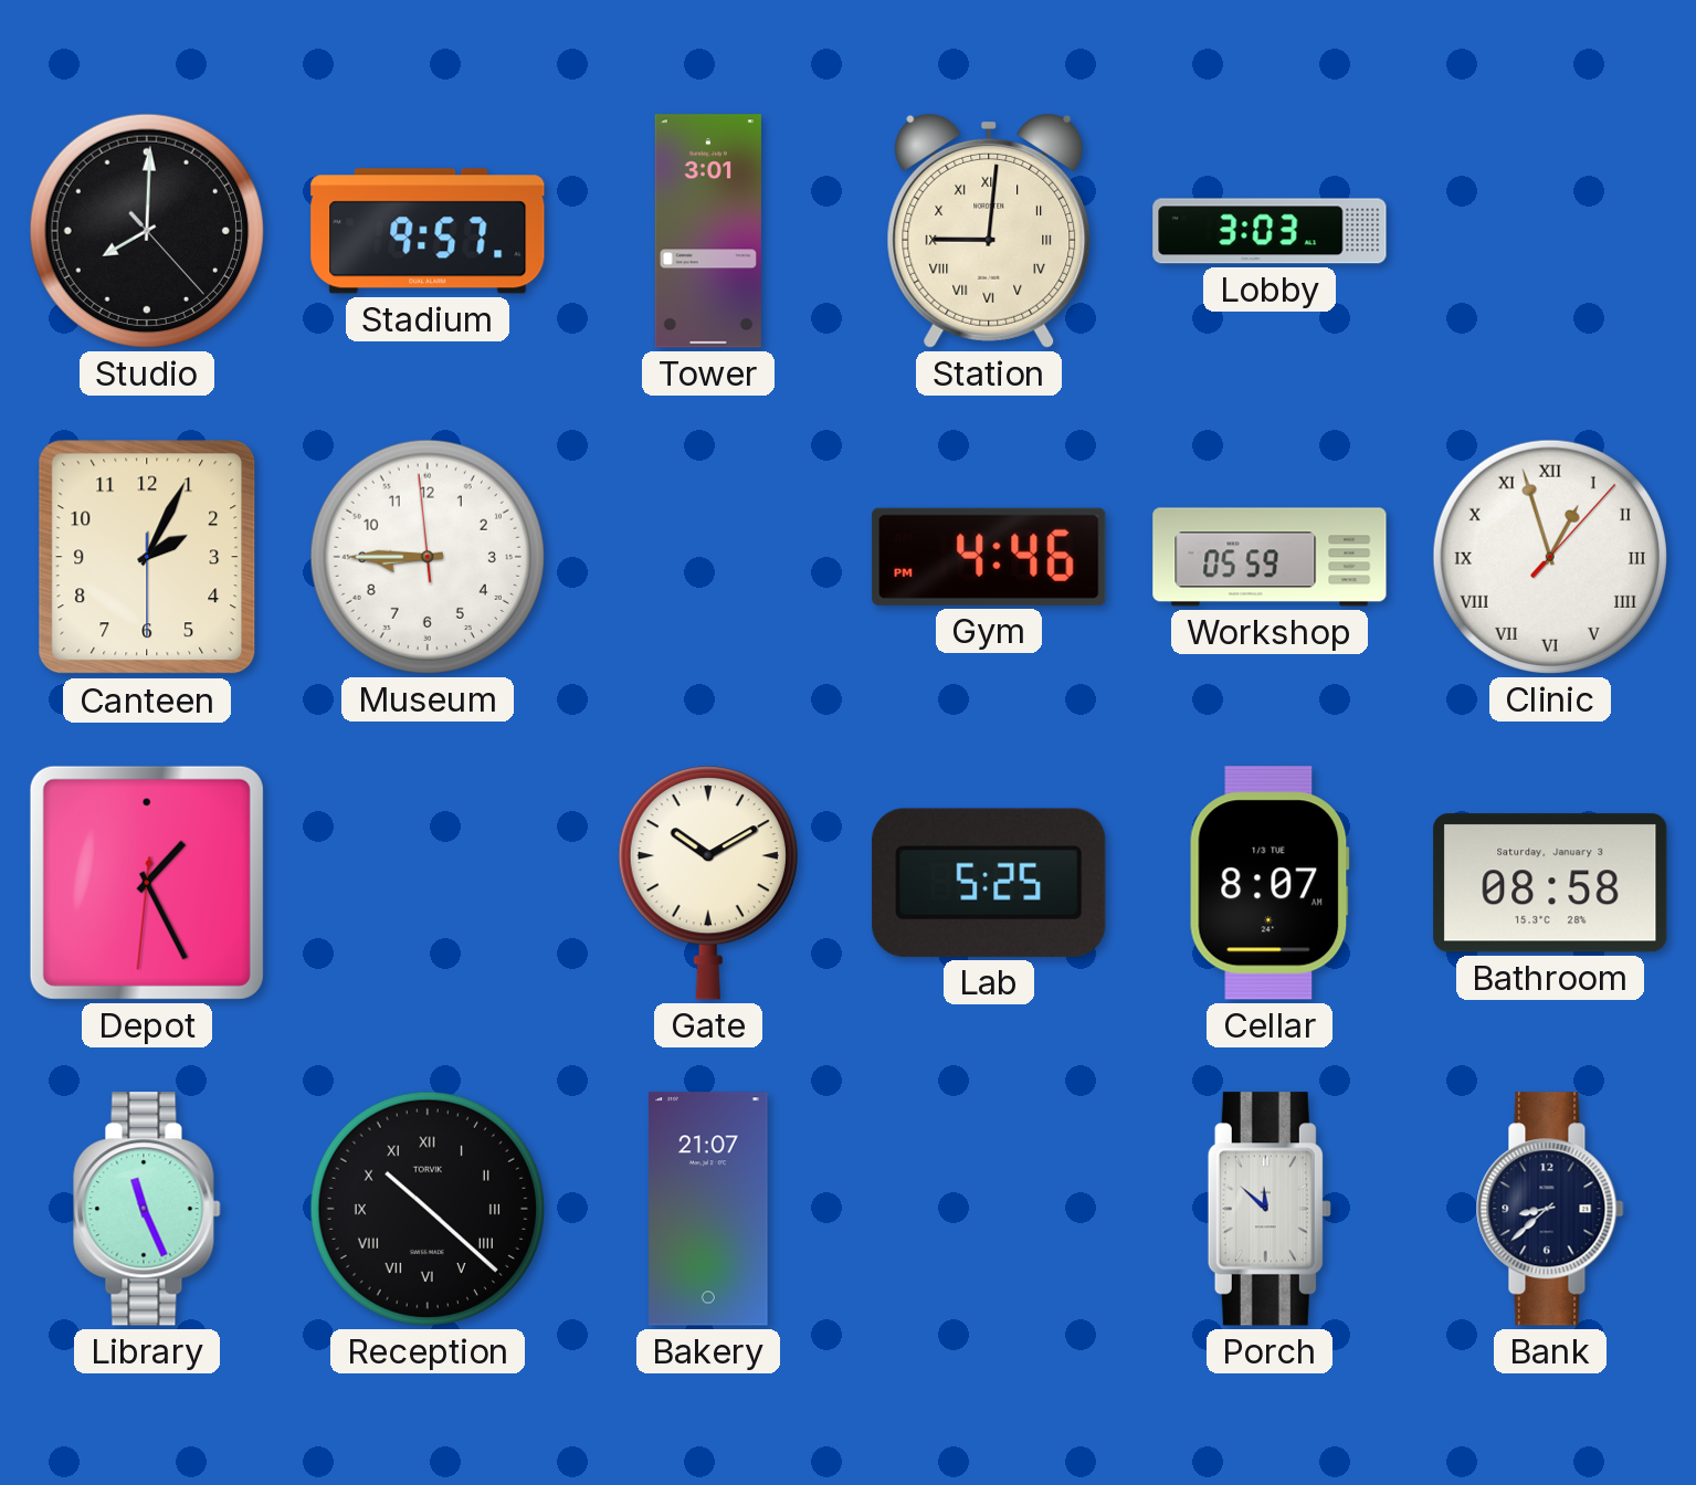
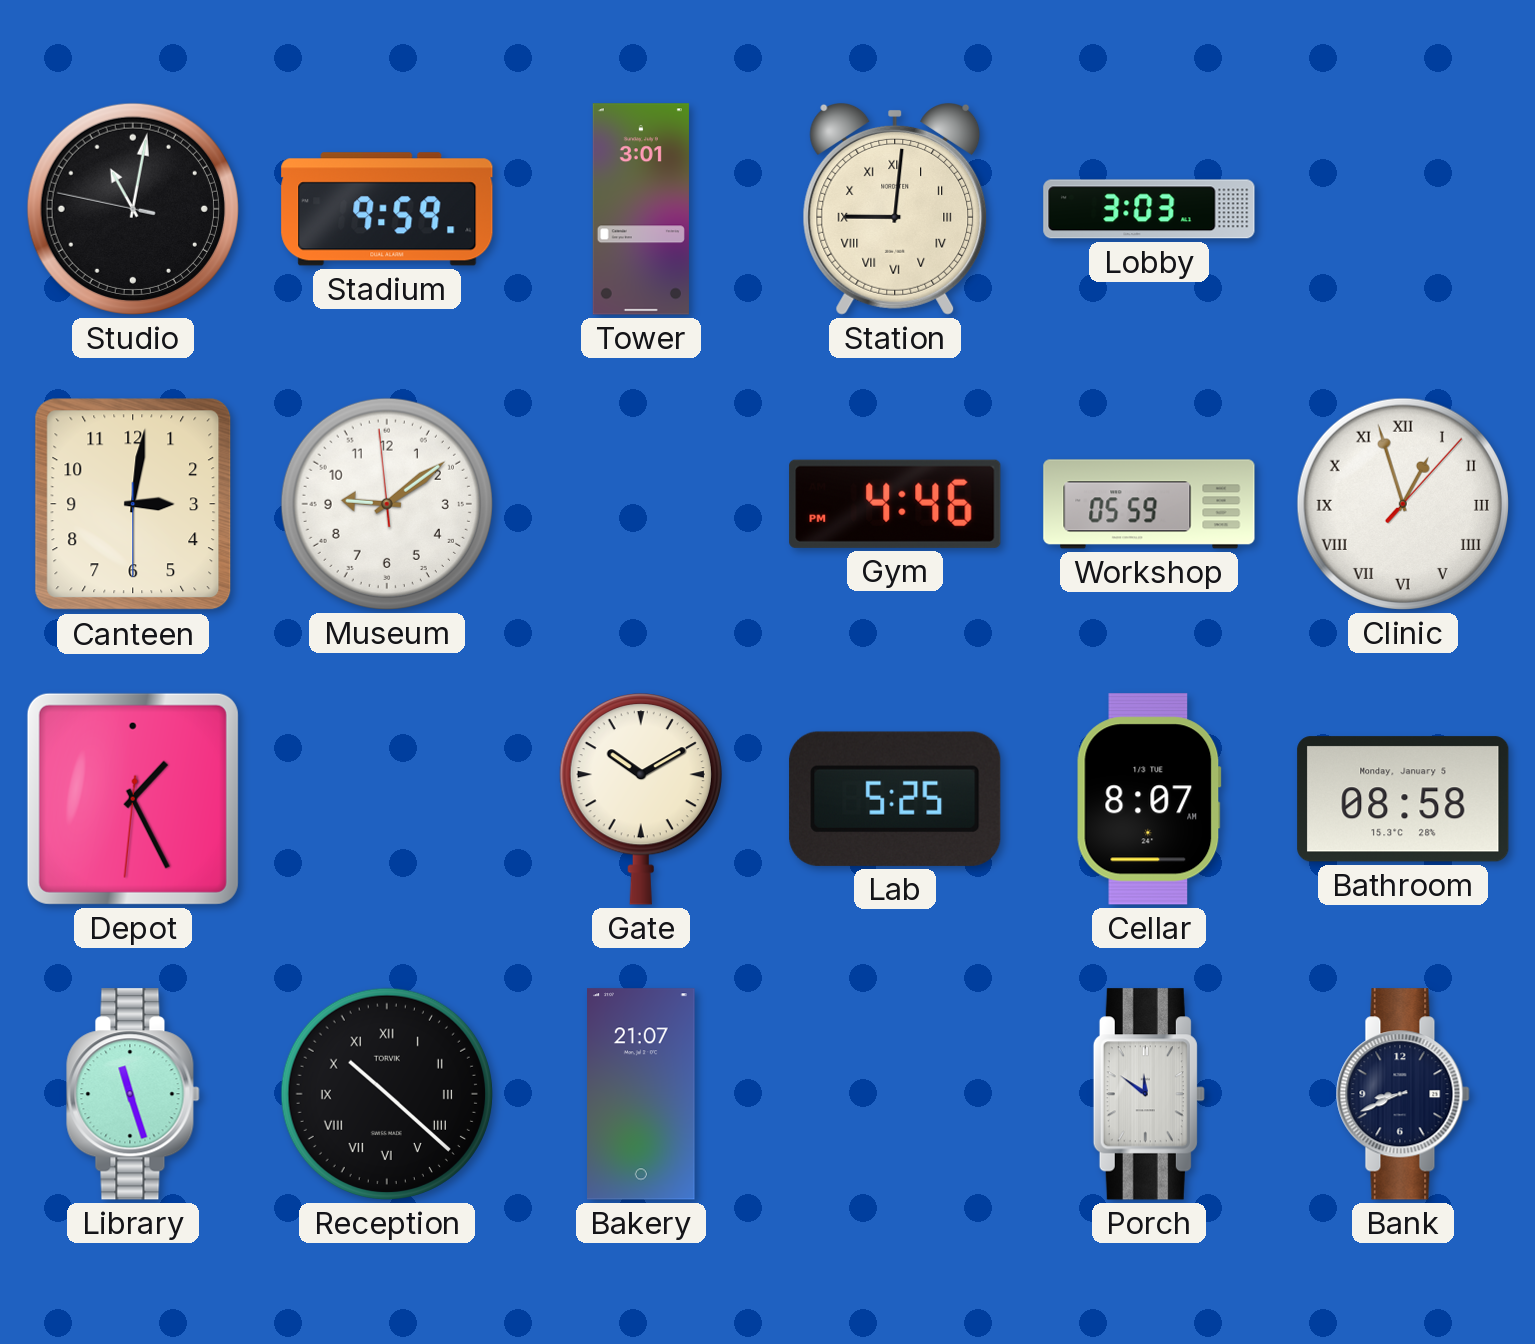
Studio: 8:00 -> 11:01 (133, 209)
Stadium: 9:57 -> 9:59 (387, 209)
Canteen: 2:04 -> 3:01 (133, 504)
Museum: 8:44 -> 9:08 (387, 504)
Bathroom date: Saturday, January 3 -> Monday, January 5 (1403, 799)
Library: 11:26 -> 11:27 (133, 1094)
Porch: 11:52 -> 11:51 (1149, 1094)
Bank: 8:38 -> 8:41 (1403, 1094)
